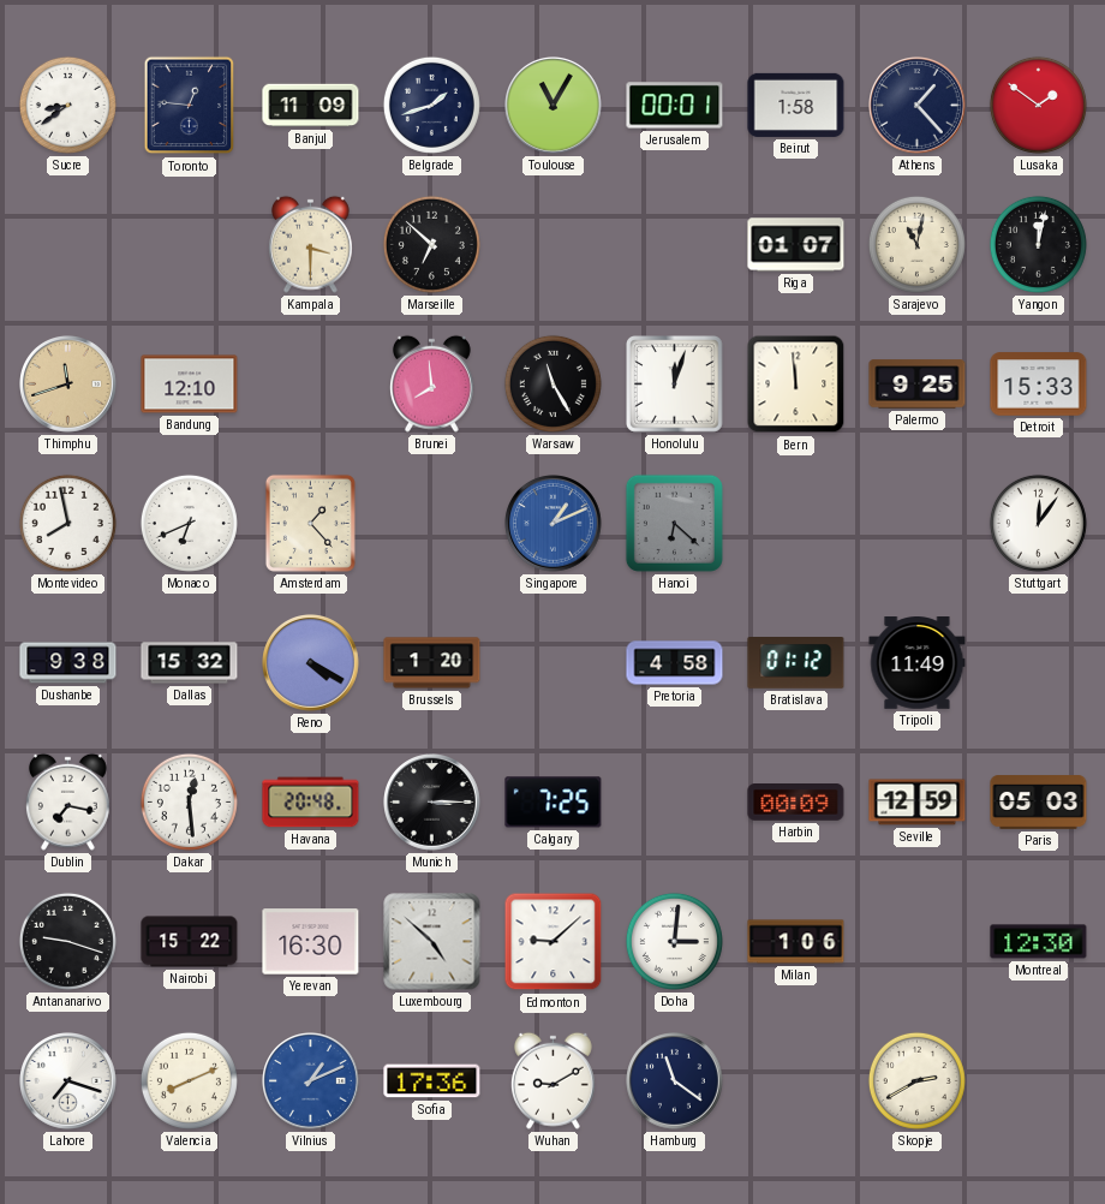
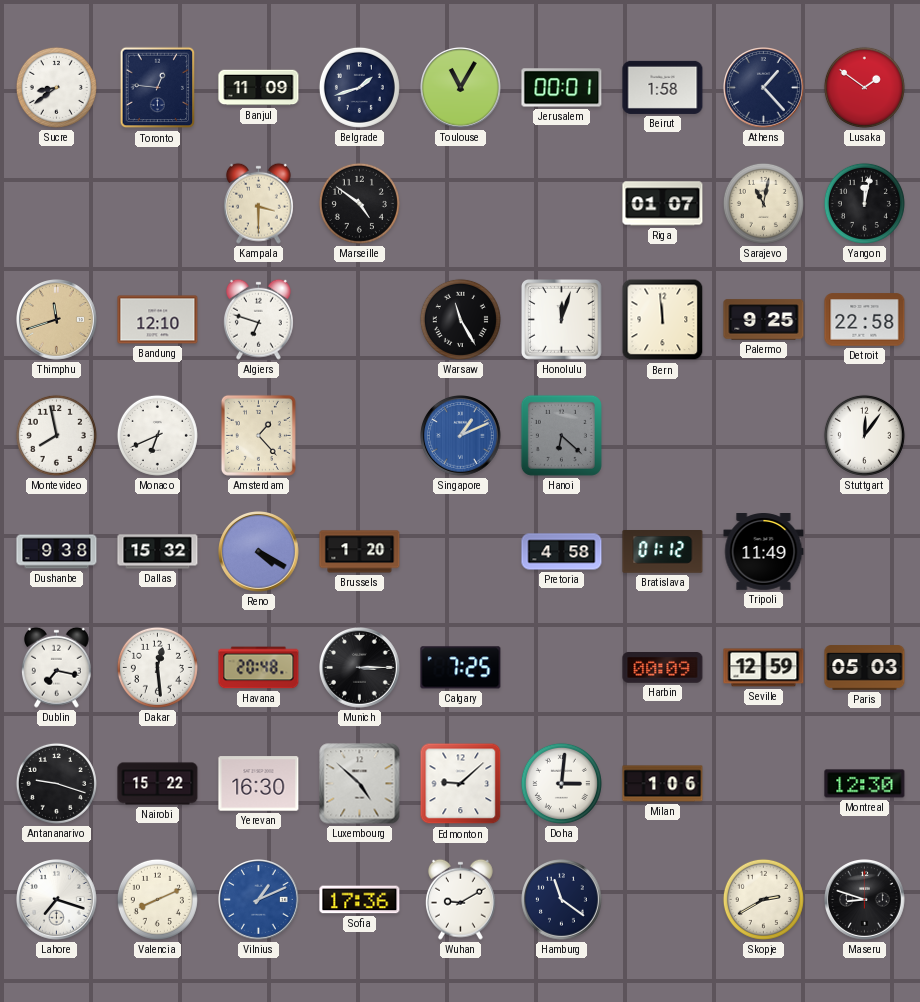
Marseille: 6:52 -> 4:51 (359, 203)
Algiers: none -> 6:48 (258, 319)
Brunei: 7:59 -> none (431, 383)
Detroit: 15:33 -> 22:58 (865, 320)
Maseru: none -> 8:48 (865, 900)
